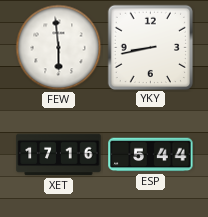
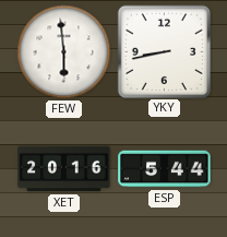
XET: 17:16 -> 20:16 (64, 169)
